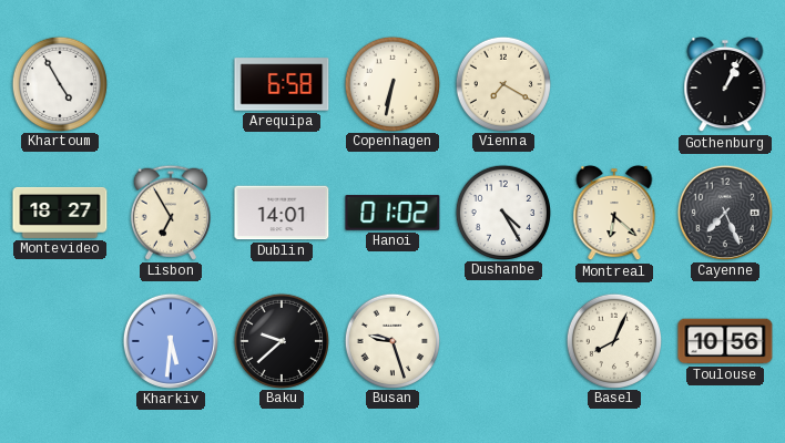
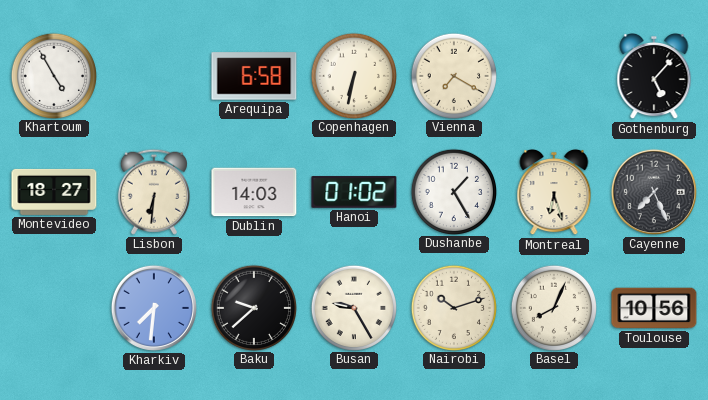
Gothenburg: 1:04 -> 5:07 (654, 76)
Lisbon: 6:55 -> 6:31 (154, 192)
Dublin: 14:01 -> 14:03 (254, 192)
Dushanbe: 4:25 -> 1:25 (453, 191)
Montreal: 6:22 -> 6:27 (554, 192)
Kharkiv: 5:31 -> 7:31 (154, 308)
Busan: 9:27 -> 9:25 (353, 307)
Nairobi: none -> 10:12 (453, 307)
